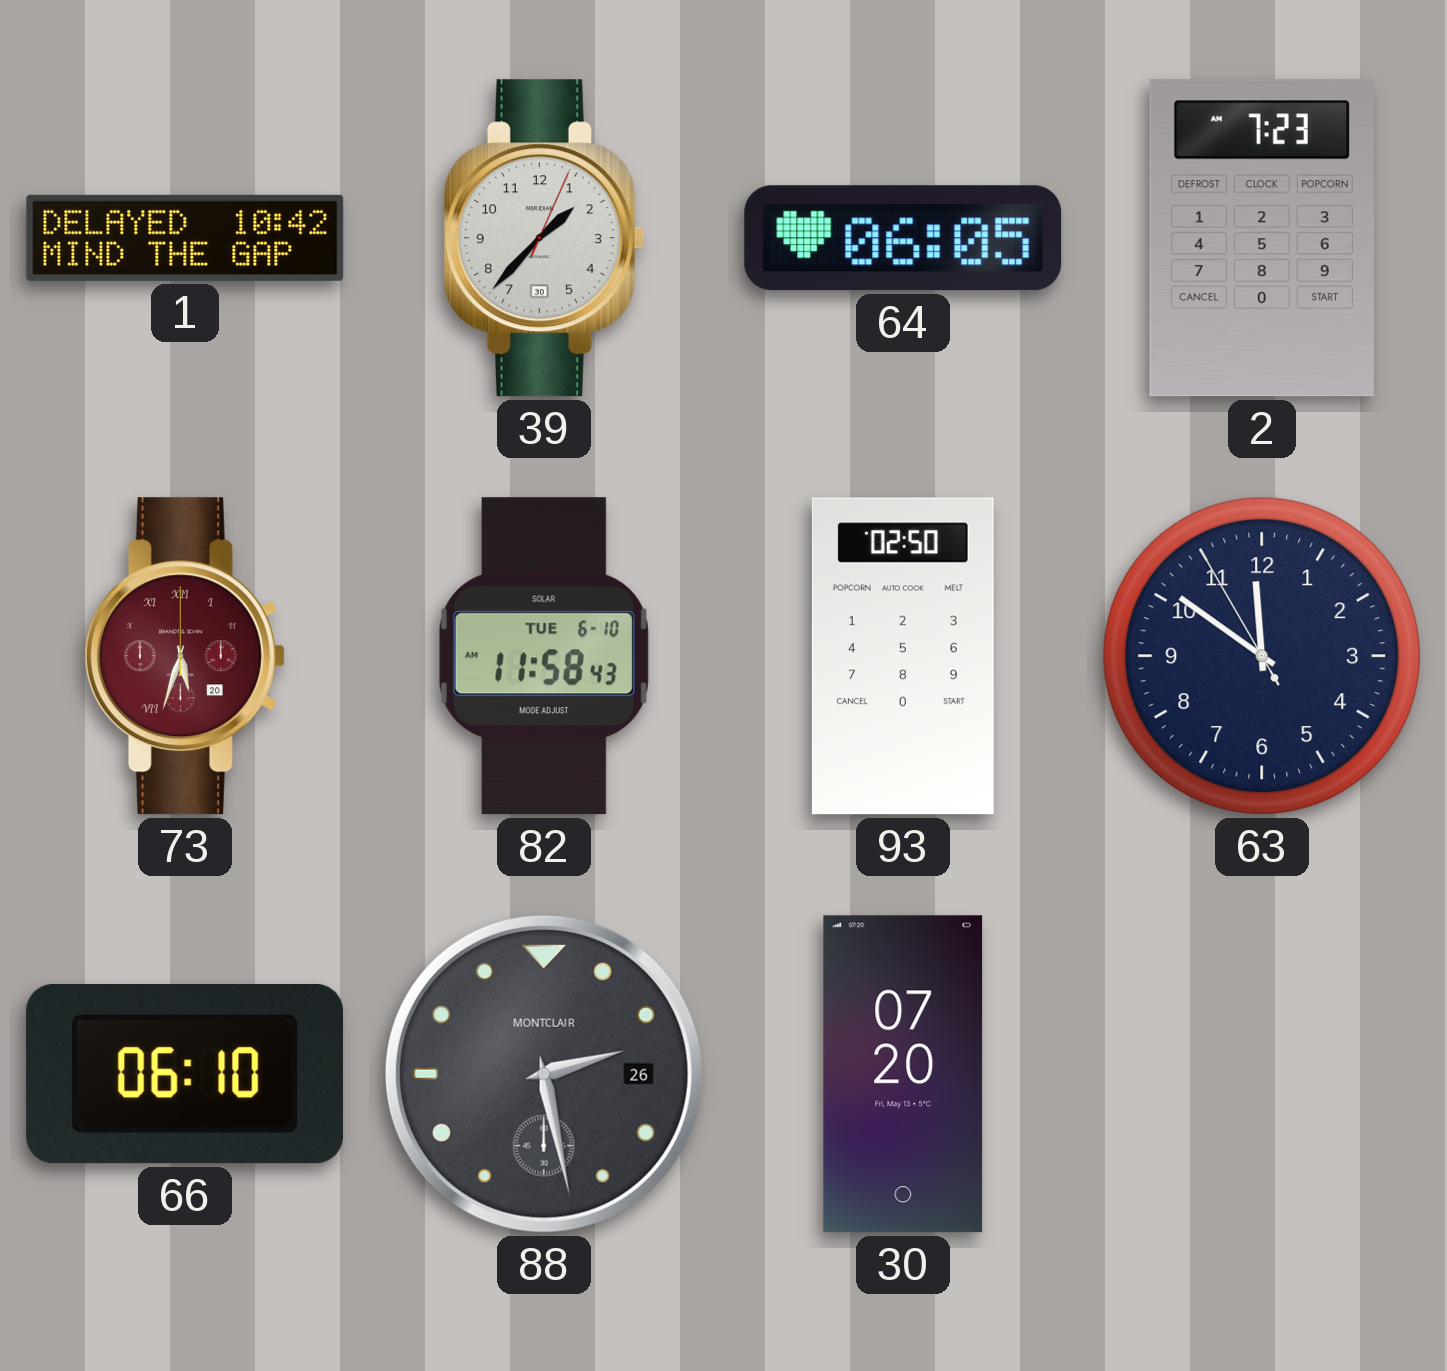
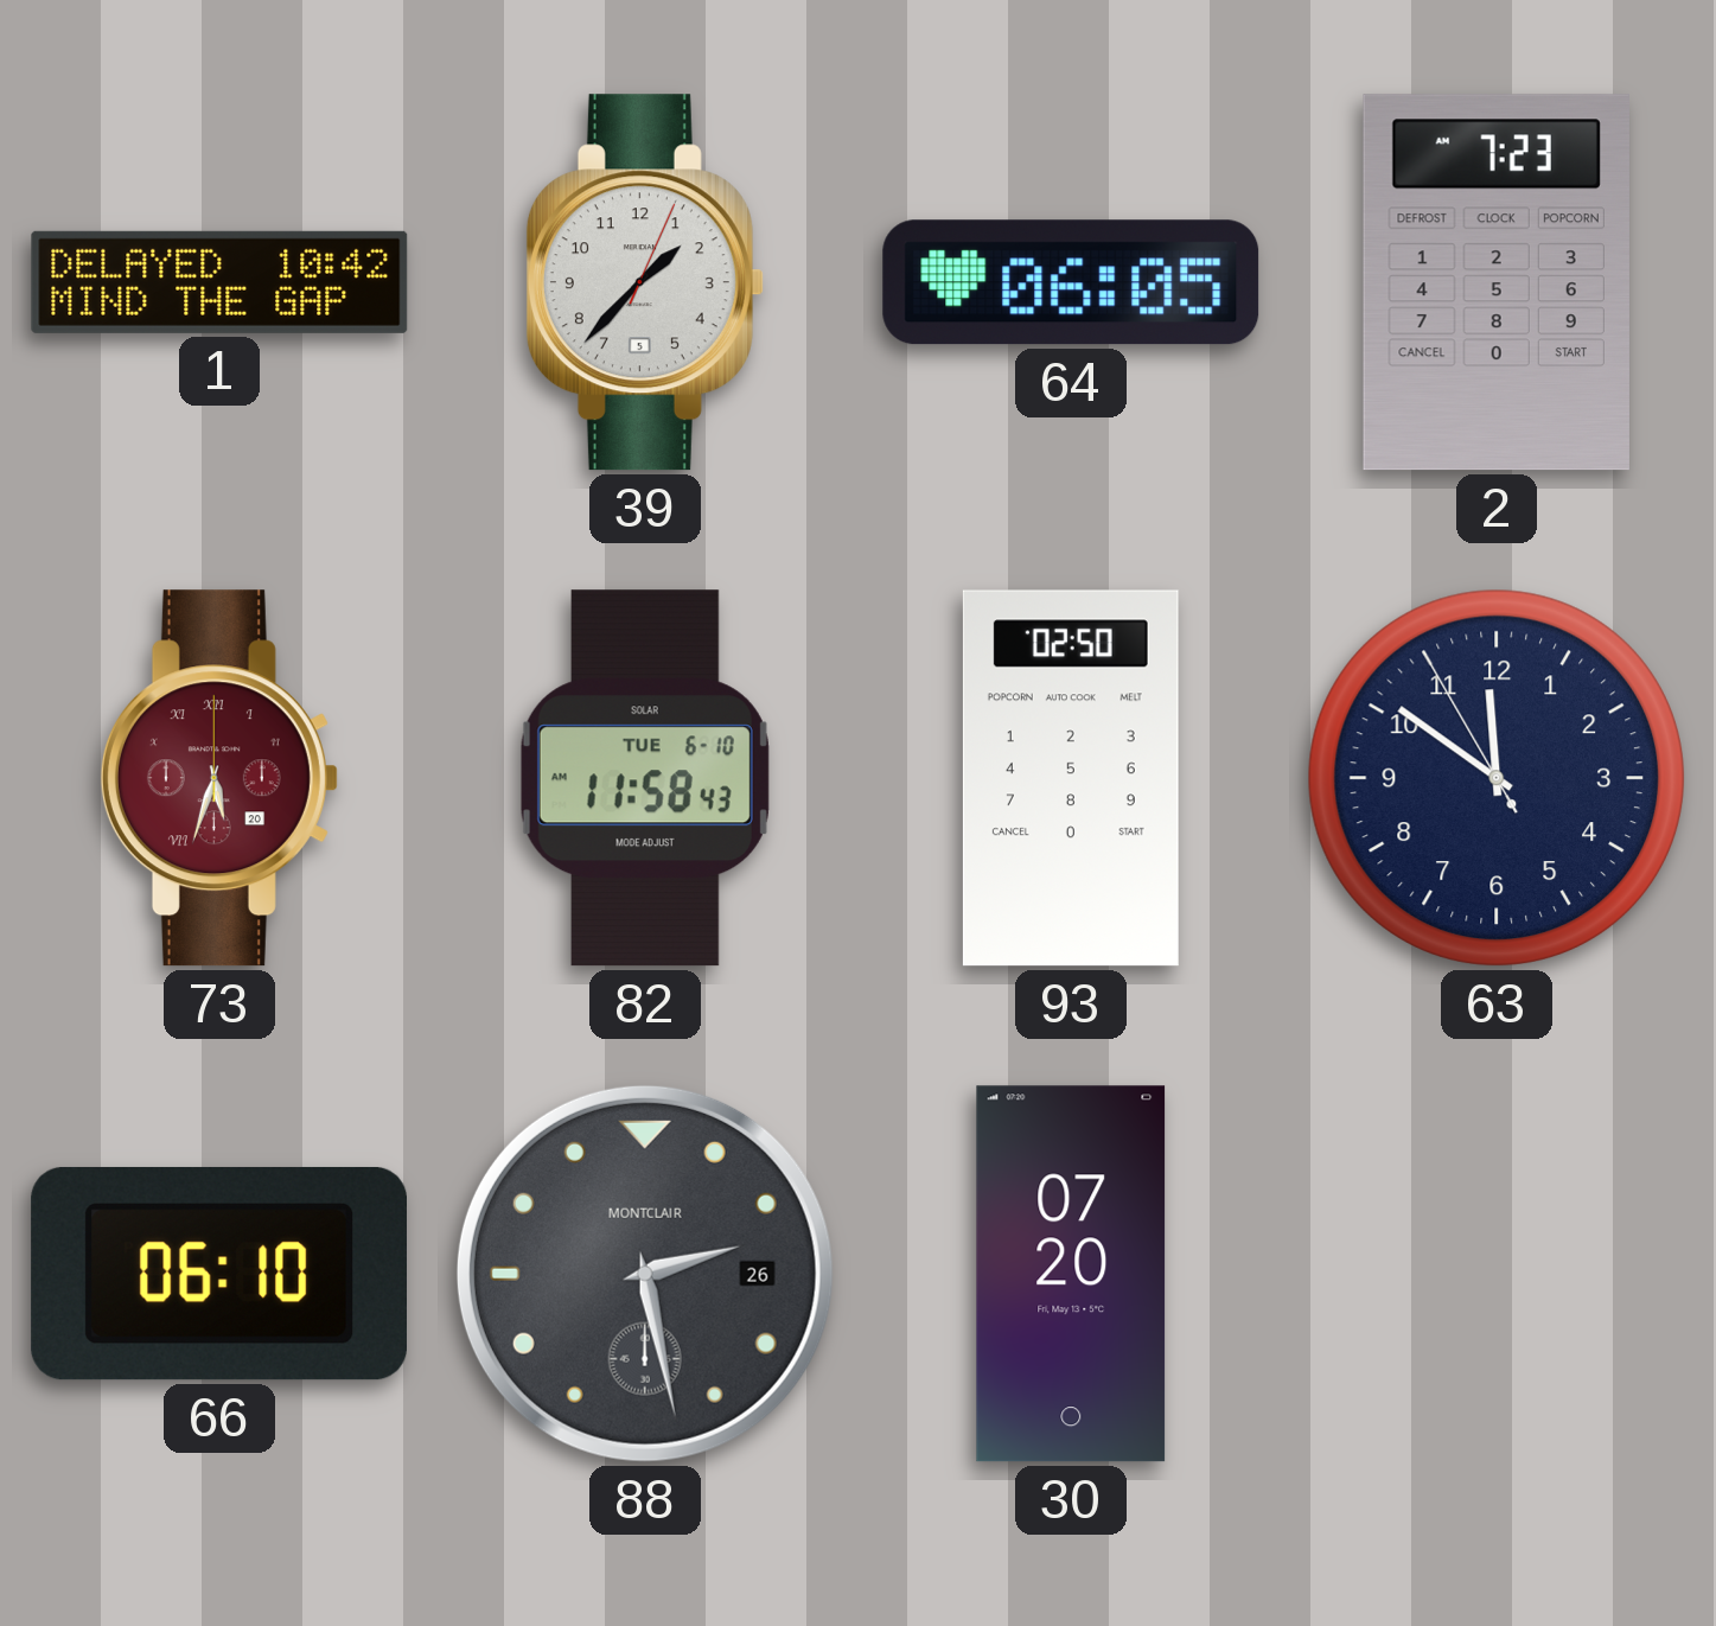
39 date: 30 -> 5 (645, 282)
